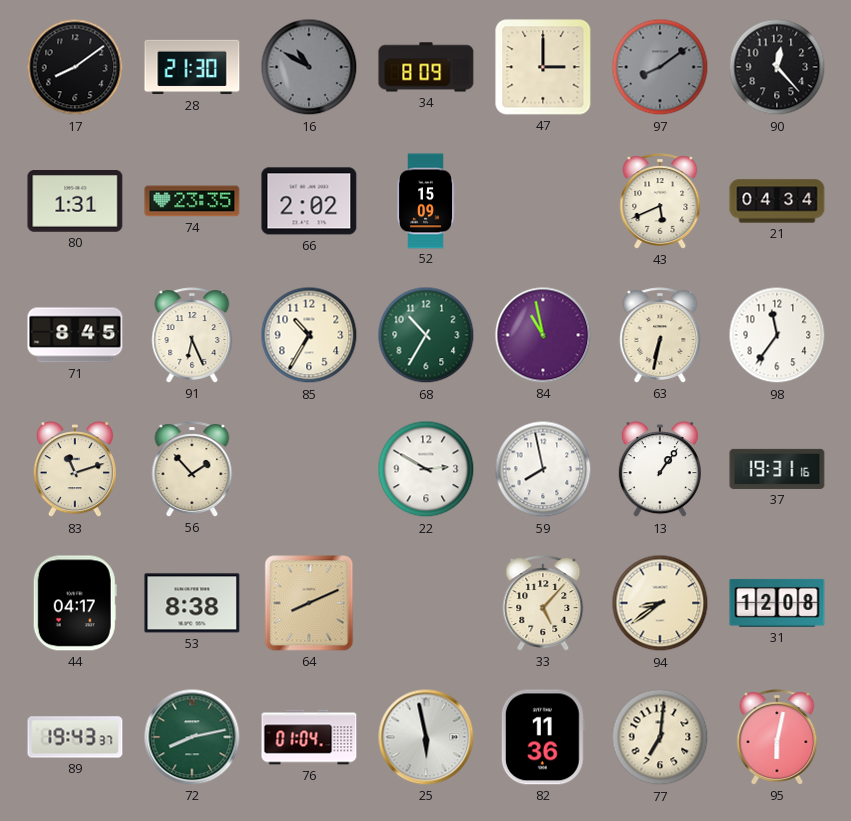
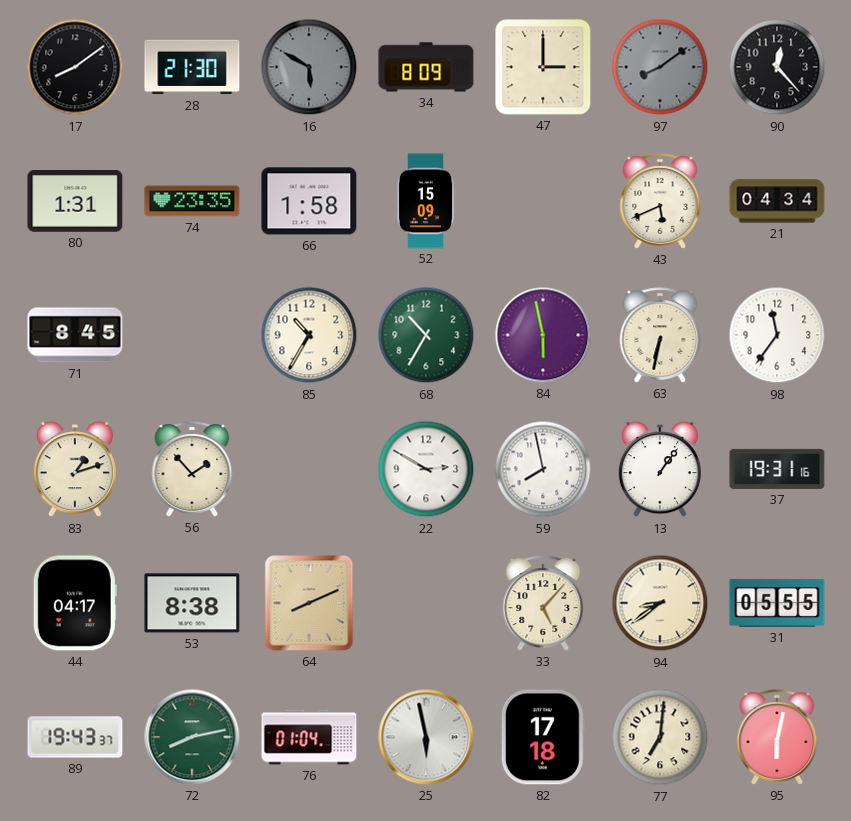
16: 10:50 -> 5:50 (309, 67)
66: 2:02 -> 1:58 (309, 201)
91: 6:26 -> none (192, 335)
84: 10:58 -> 5:58 (543, 335)
83: 11:12 -> 1:12 (75, 470)
31: 12:08 -> 05:55 (777, 603)
82: 11:36 -> 17:18 (543, 737)
